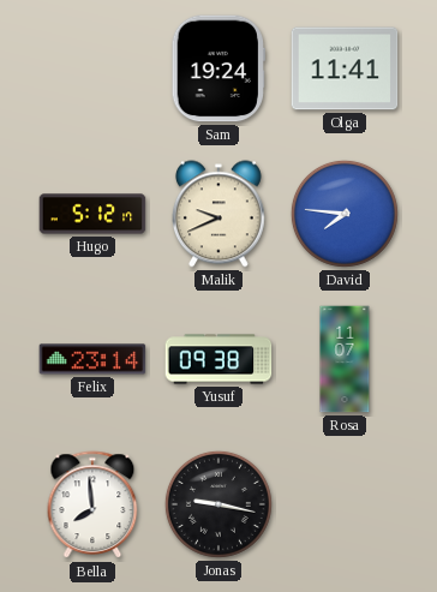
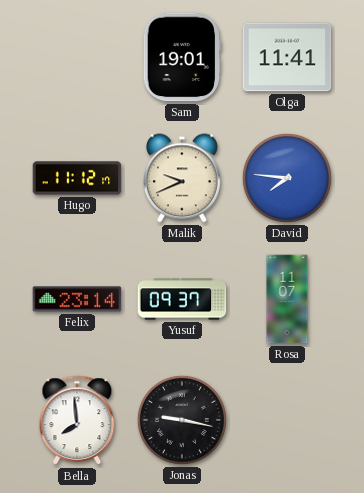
Sam: 19:24 -> 19:01 (182, 57)
Hugo: 5:12 -> 11:12 (77, 178)
Yusuf: 09:38 -> 09:37 (182, 299)
